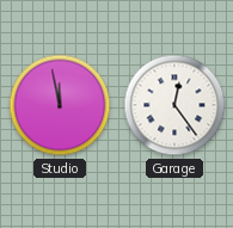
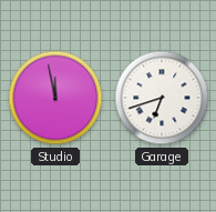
Garage: 12:24 -> 6:42 (162, 98)
